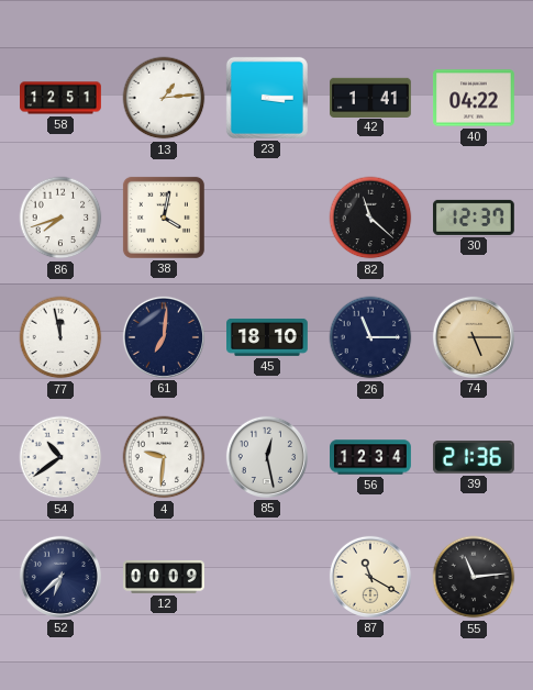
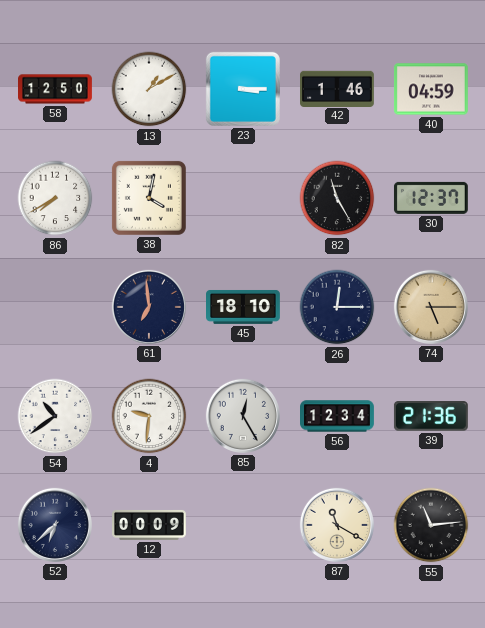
58: 12:51 -> 12:50 (56, 89)
13: 1:14 -> 1:10 (149, 89)
42: 1:41 -> 1:46 (338, 88)
40: 04:22 -> 04:59 (431, 89)
86: 7:42 -> 7:40 (55, 198)
82: 11:22 -> 11:25 (337, 198)
77: 11:58 -> none (60, 337)
61: 7:01 -> 6:59 (149, 307)
26: 11:15 -> 12:15 (337, 307)
85: 12:28 -> 12:25 (243, 416)
